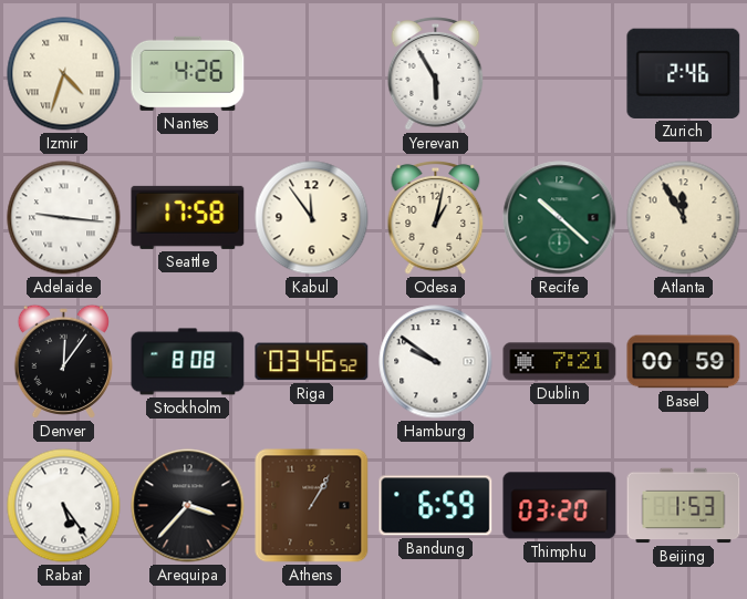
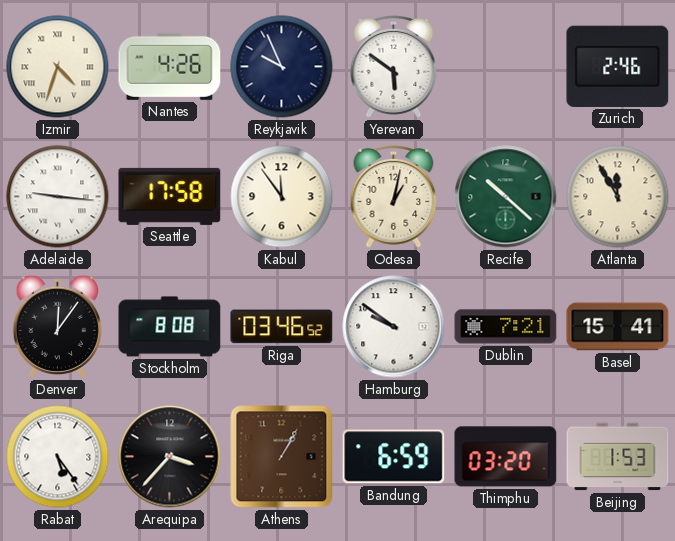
Reykjavik: none -> 9:56 (282, 67)
Yerevan: 5:55 -> 5:51 (394, 67)
Basel: 00:59 -> 15:41 (618, 327)
